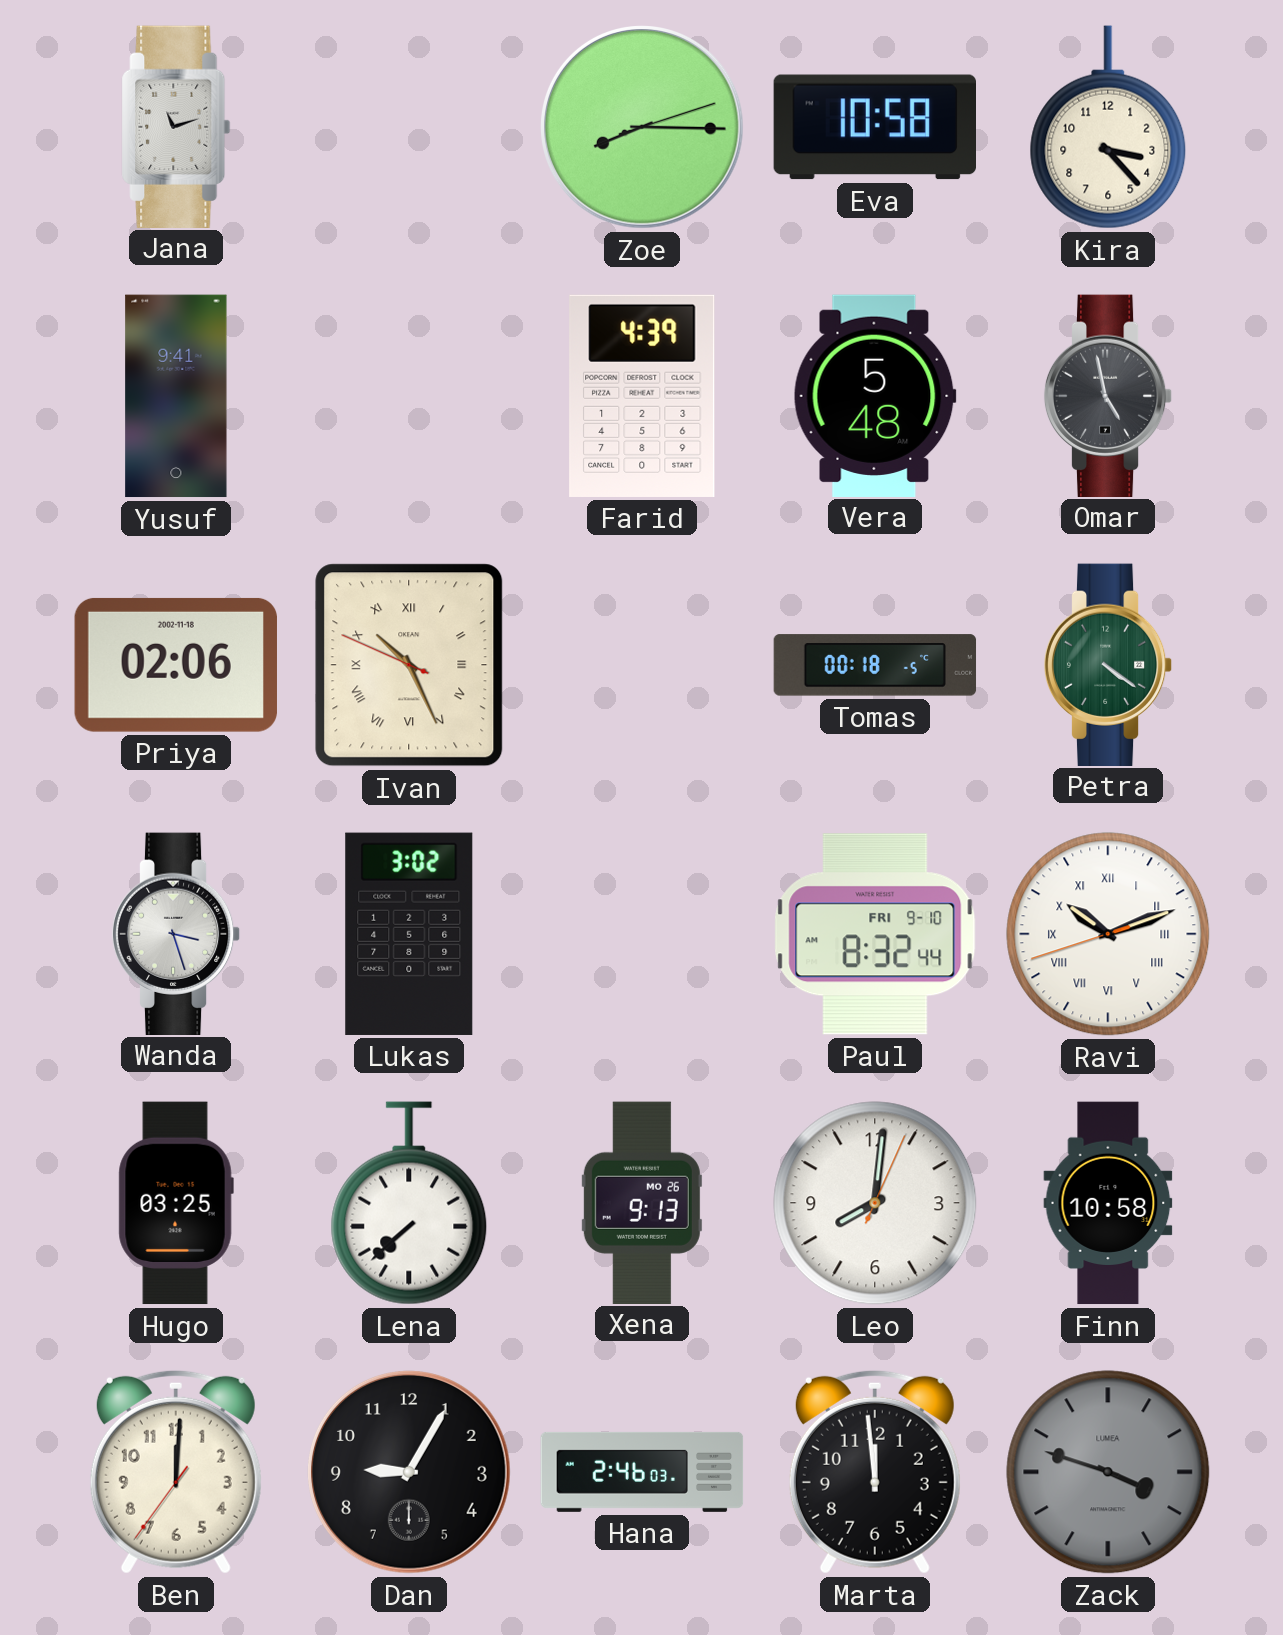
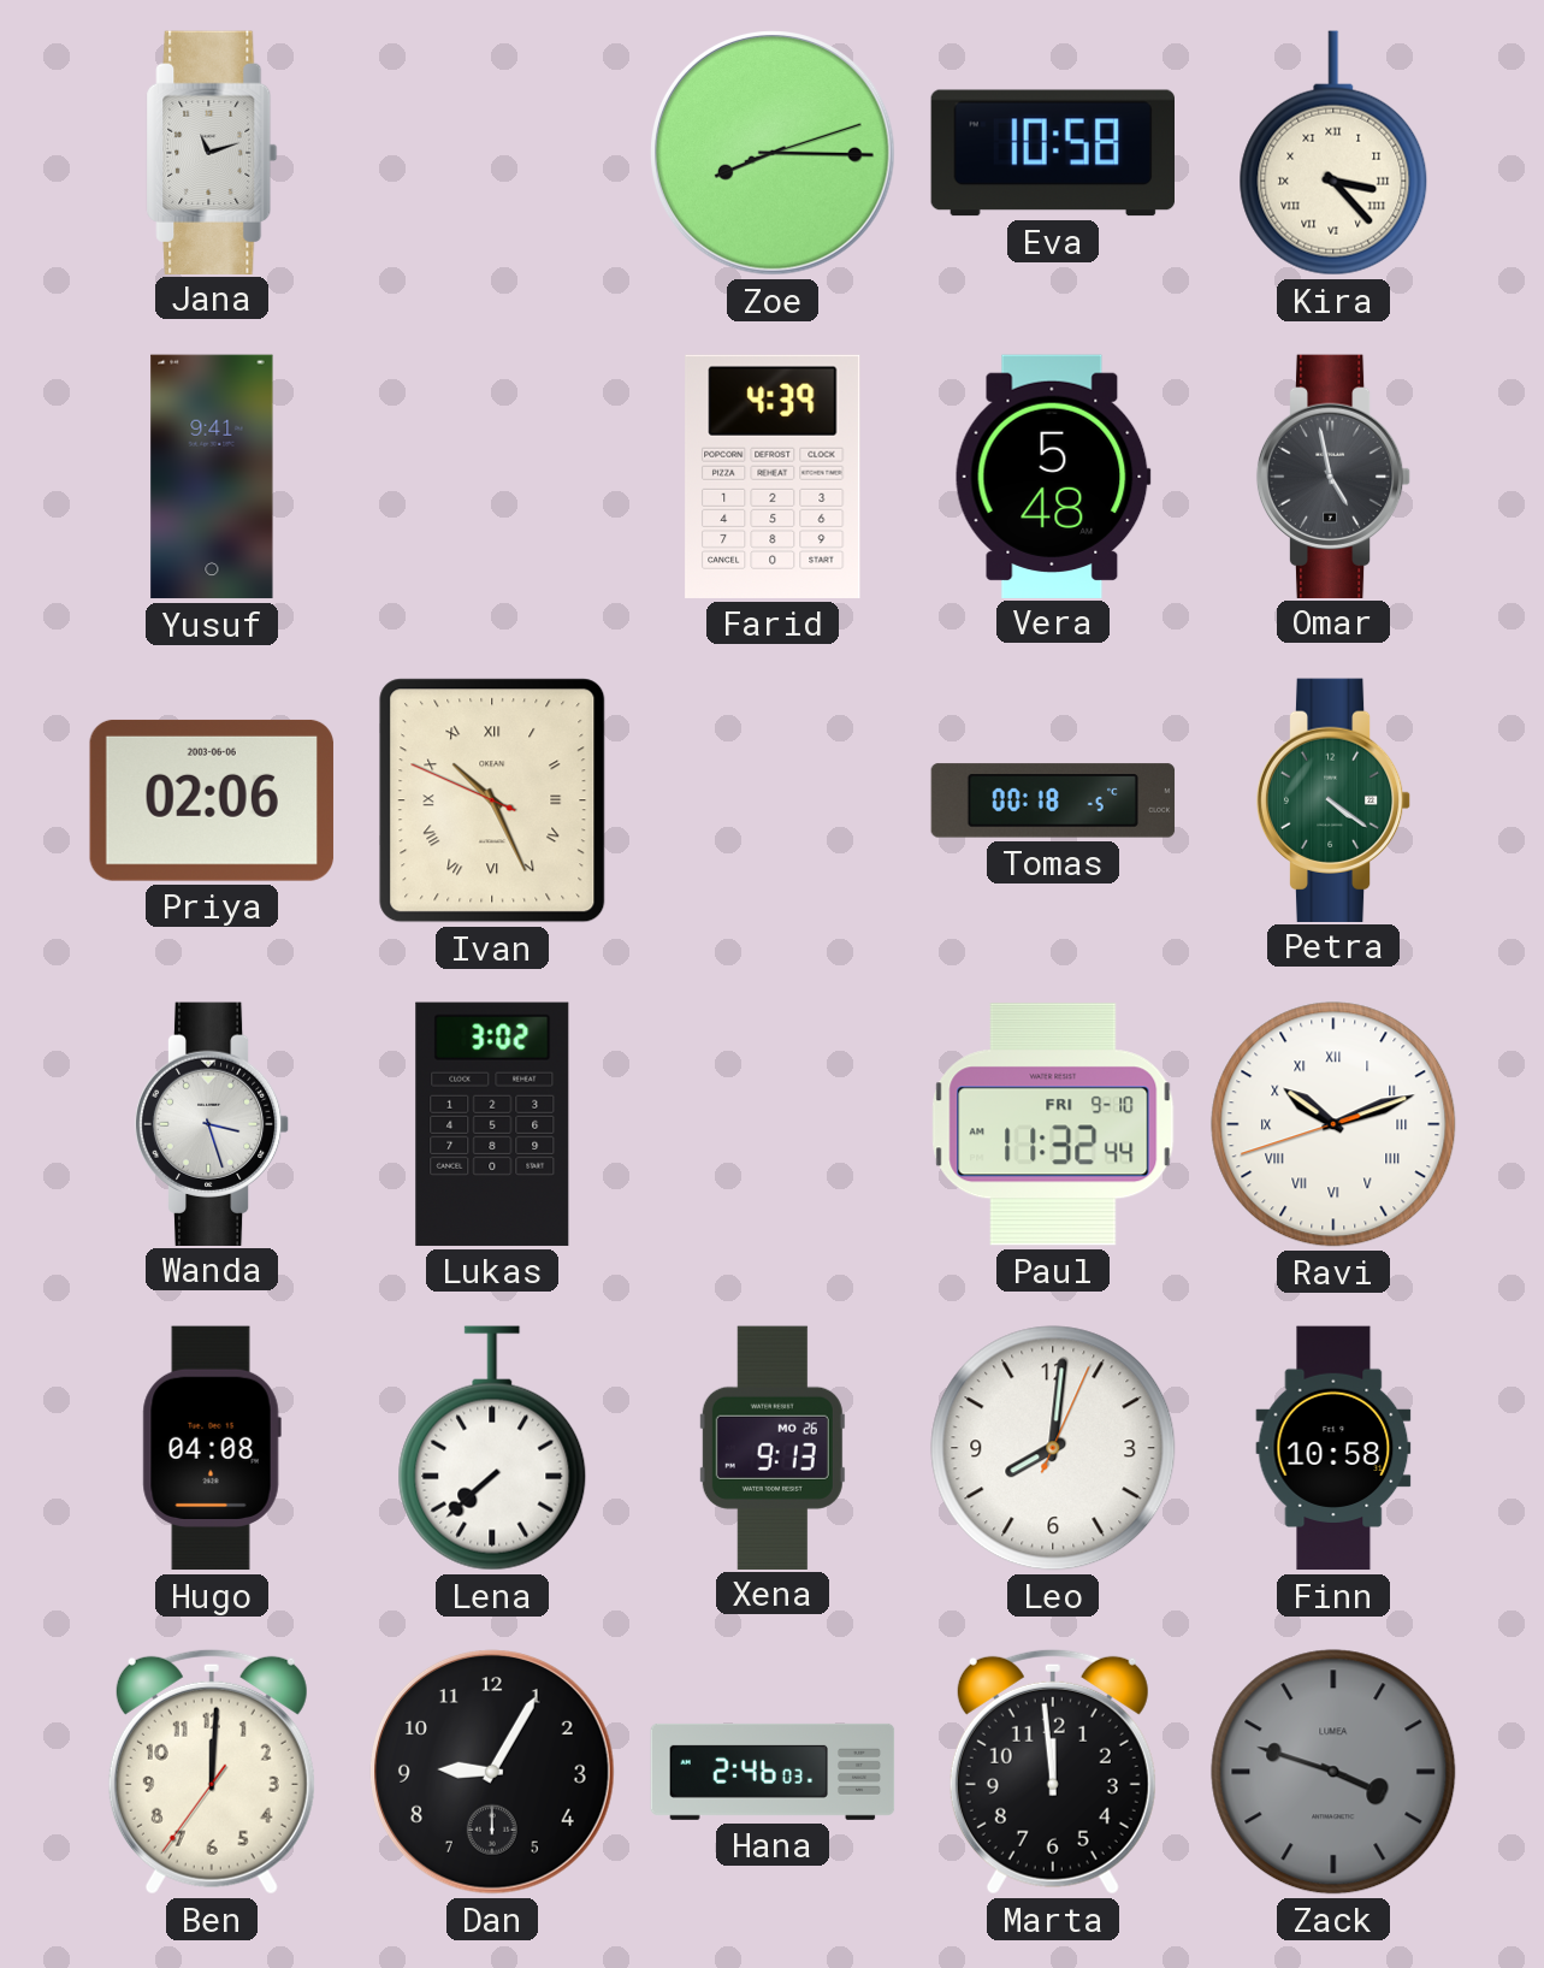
Kira numerals: Arabic -> Roman (1333, 153)
Priya date: 2002-11-18 -> 2003-06-06 (212, 800)
Paul: 8:32 -> 11:32 (1053, 1124)
Hugo: 03:25 -> 04:08 (212, 1448)
